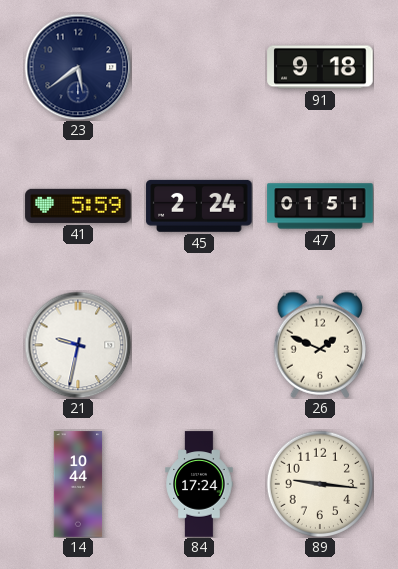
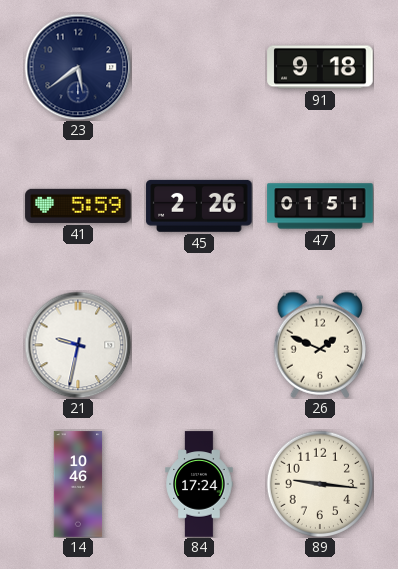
45: 2:24 -> 2:26 (199, 206)
14: 10:44 -> 10:46 (78, 484)
